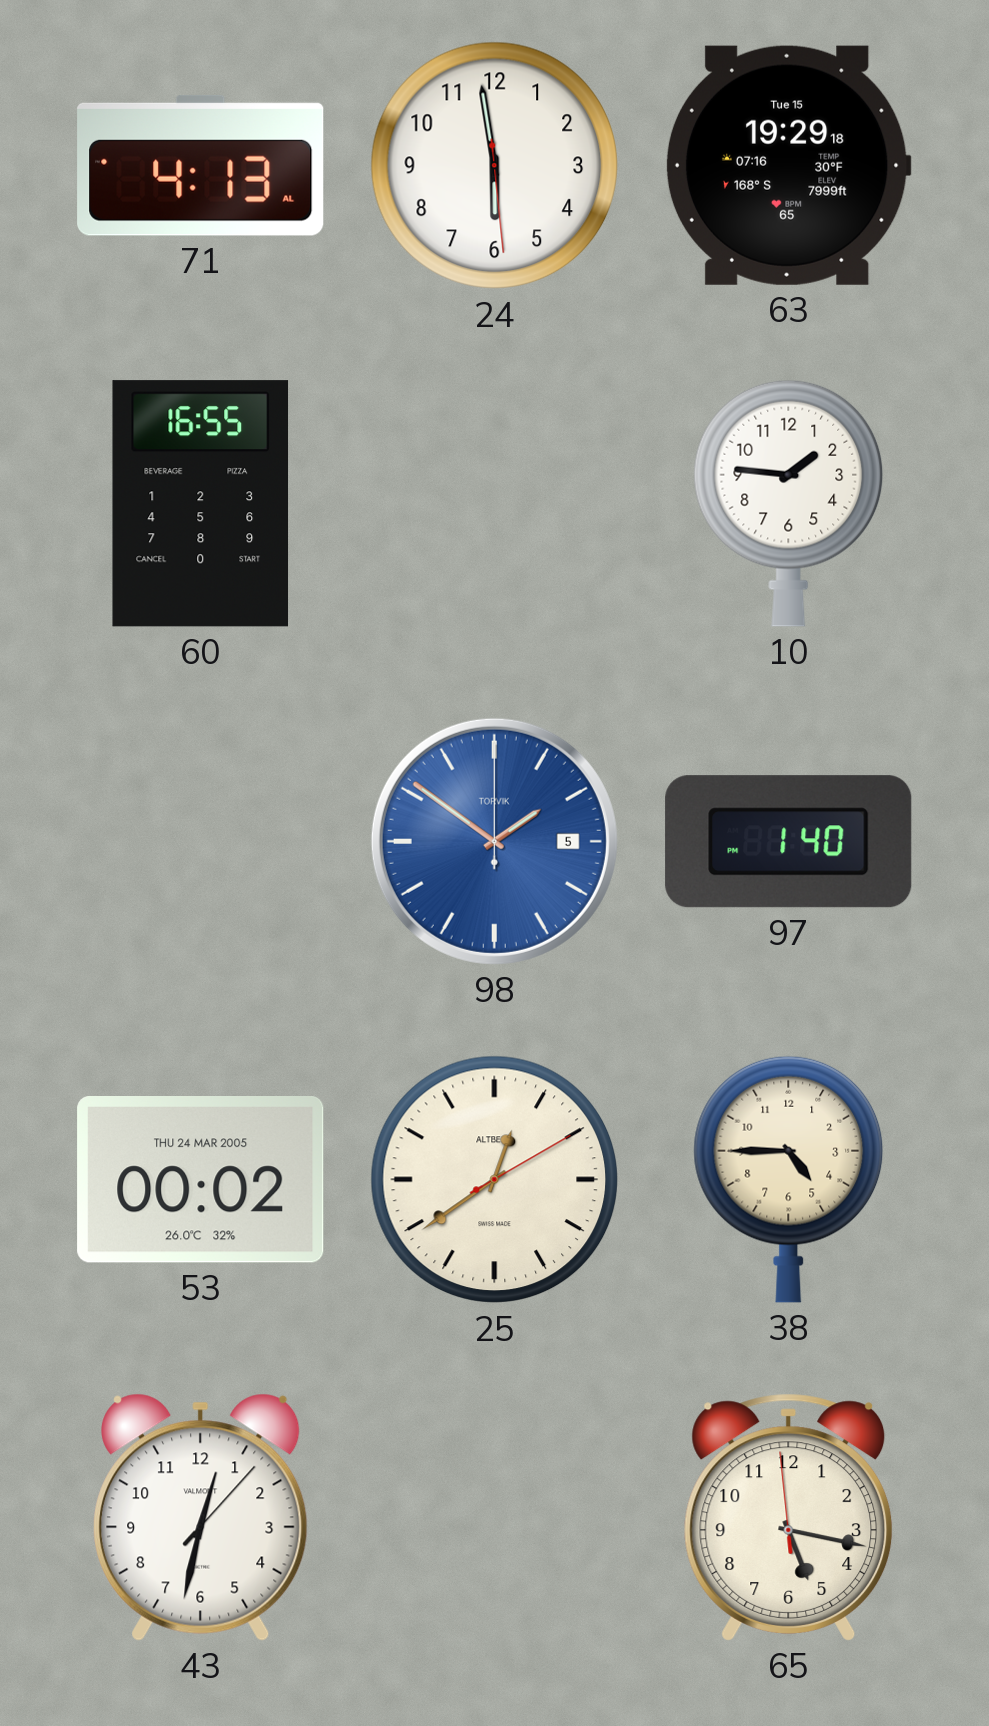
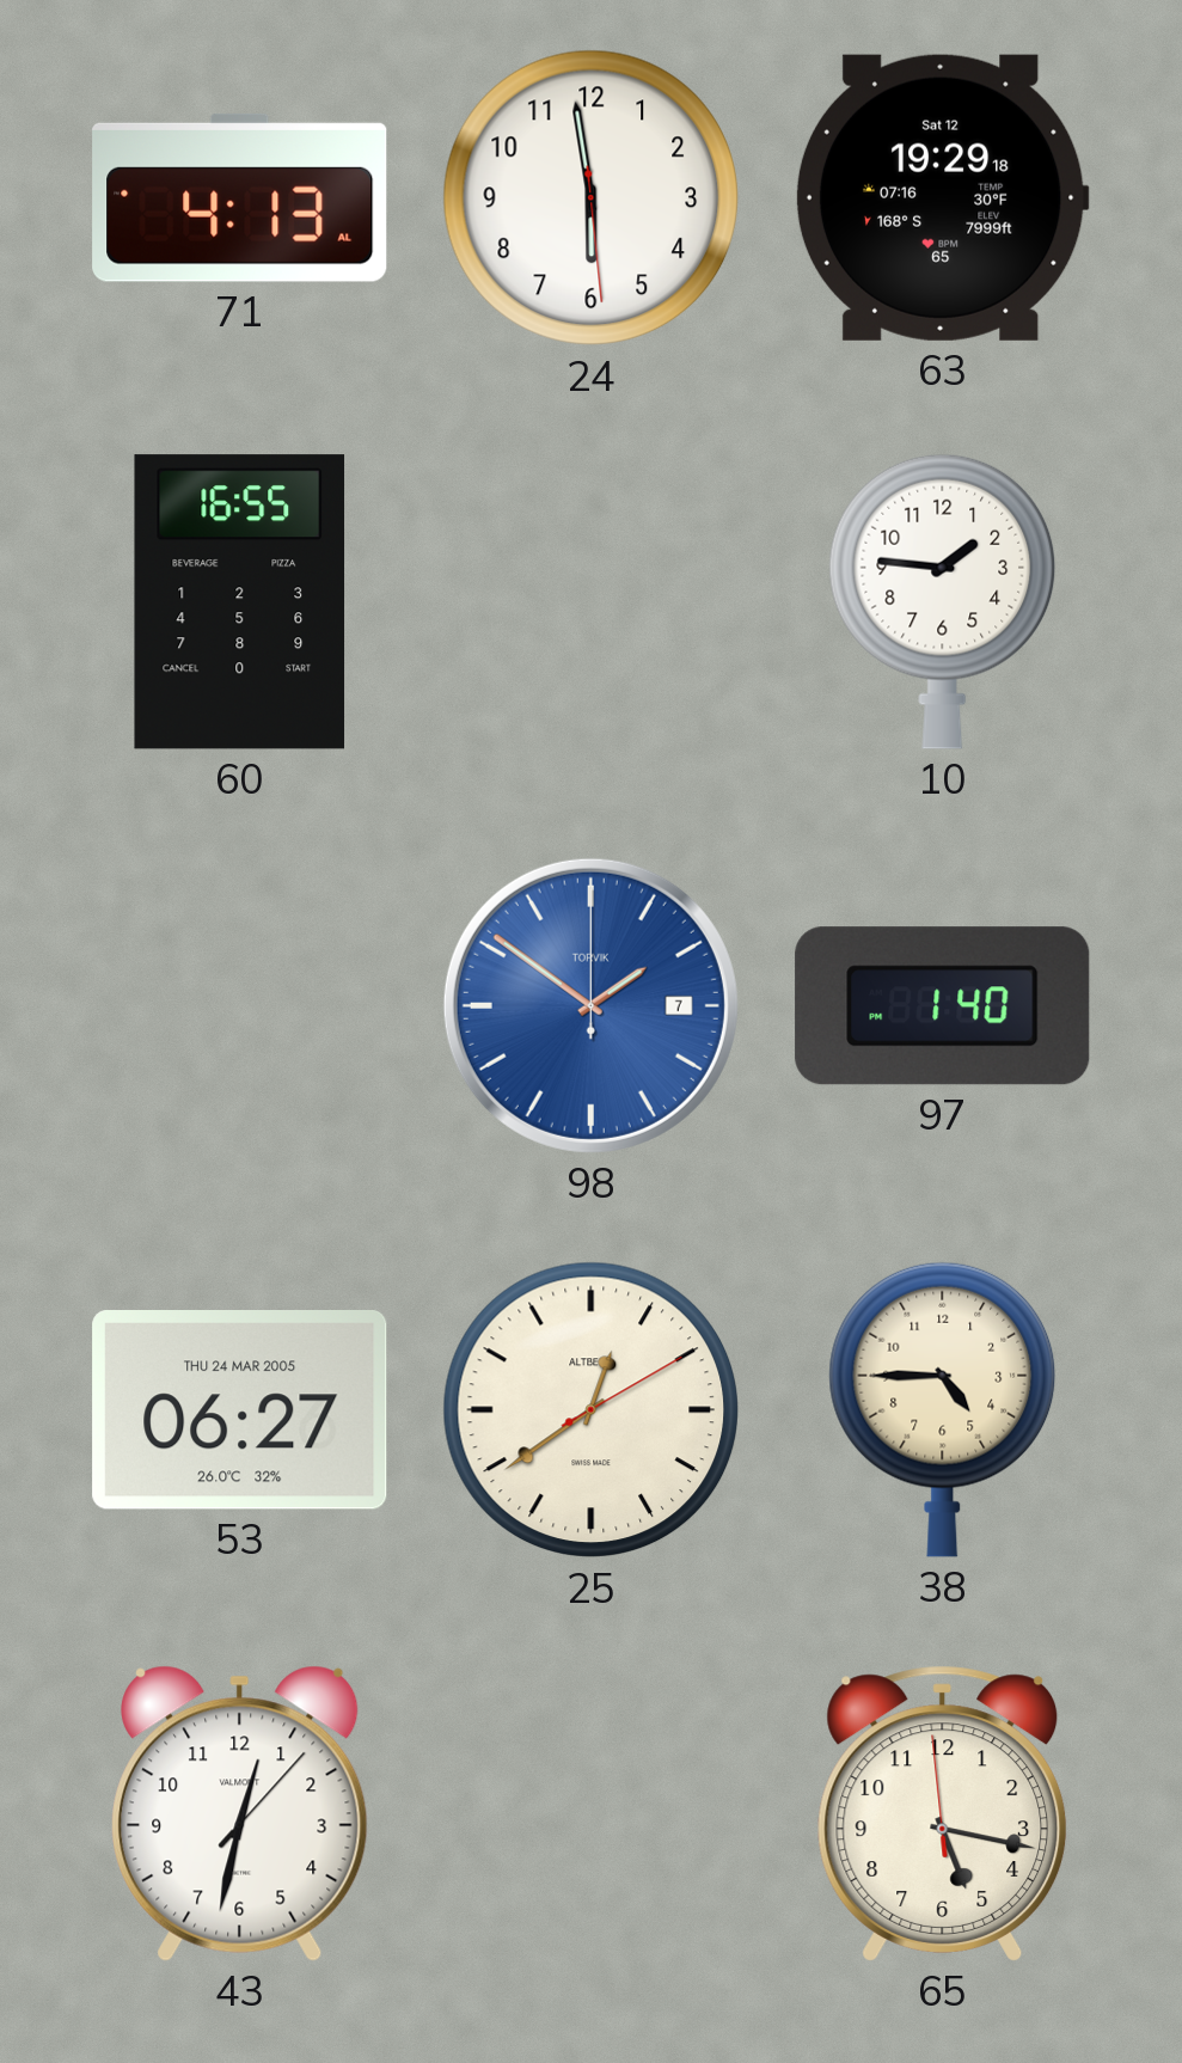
63 date: Tue 15 -> Sat 12 (942, 197)
98 date: 5 -> 7 (590, 1005)
53: 00:02 -> 06:27 (240, 1410)
